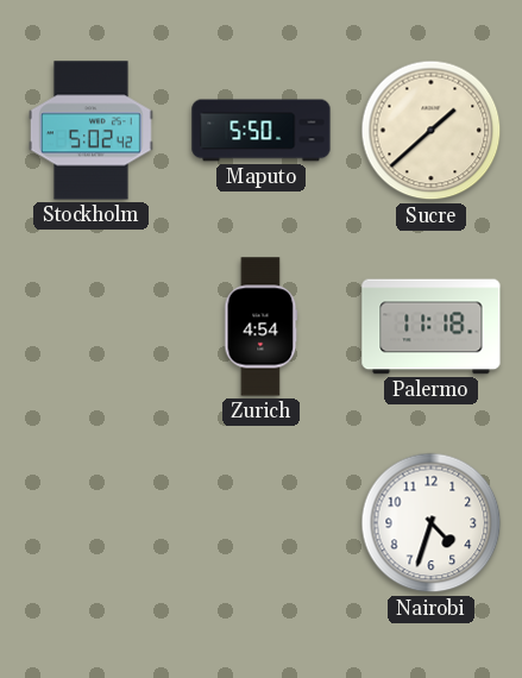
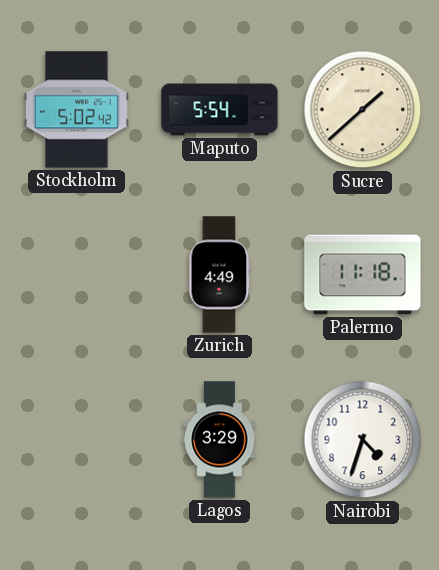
Maputo: 5:50 -> 5:54 (220, 110)
Zurich: 4:54 -> 4:49 (220, 275)
Lagos: none -> 3:29 (220, 440)
